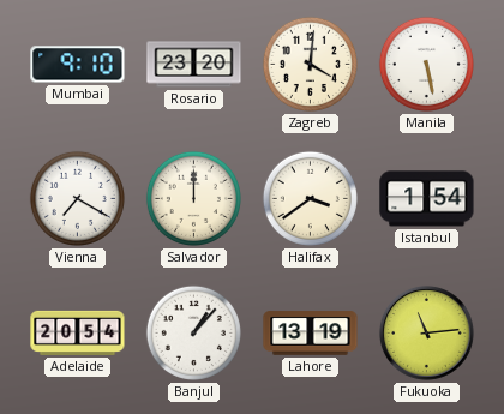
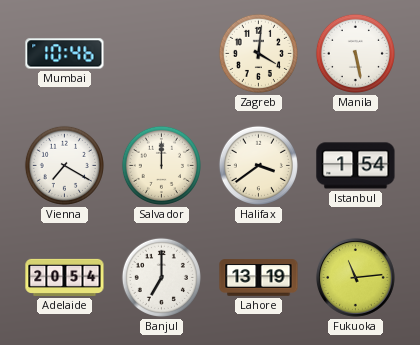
Mumbai: 9:10 -> 10:46 (65, 54)
Rosario: 23:20 -> none (194, 65)
Banjul: 1:07 -> 7:00 (161, 277)
